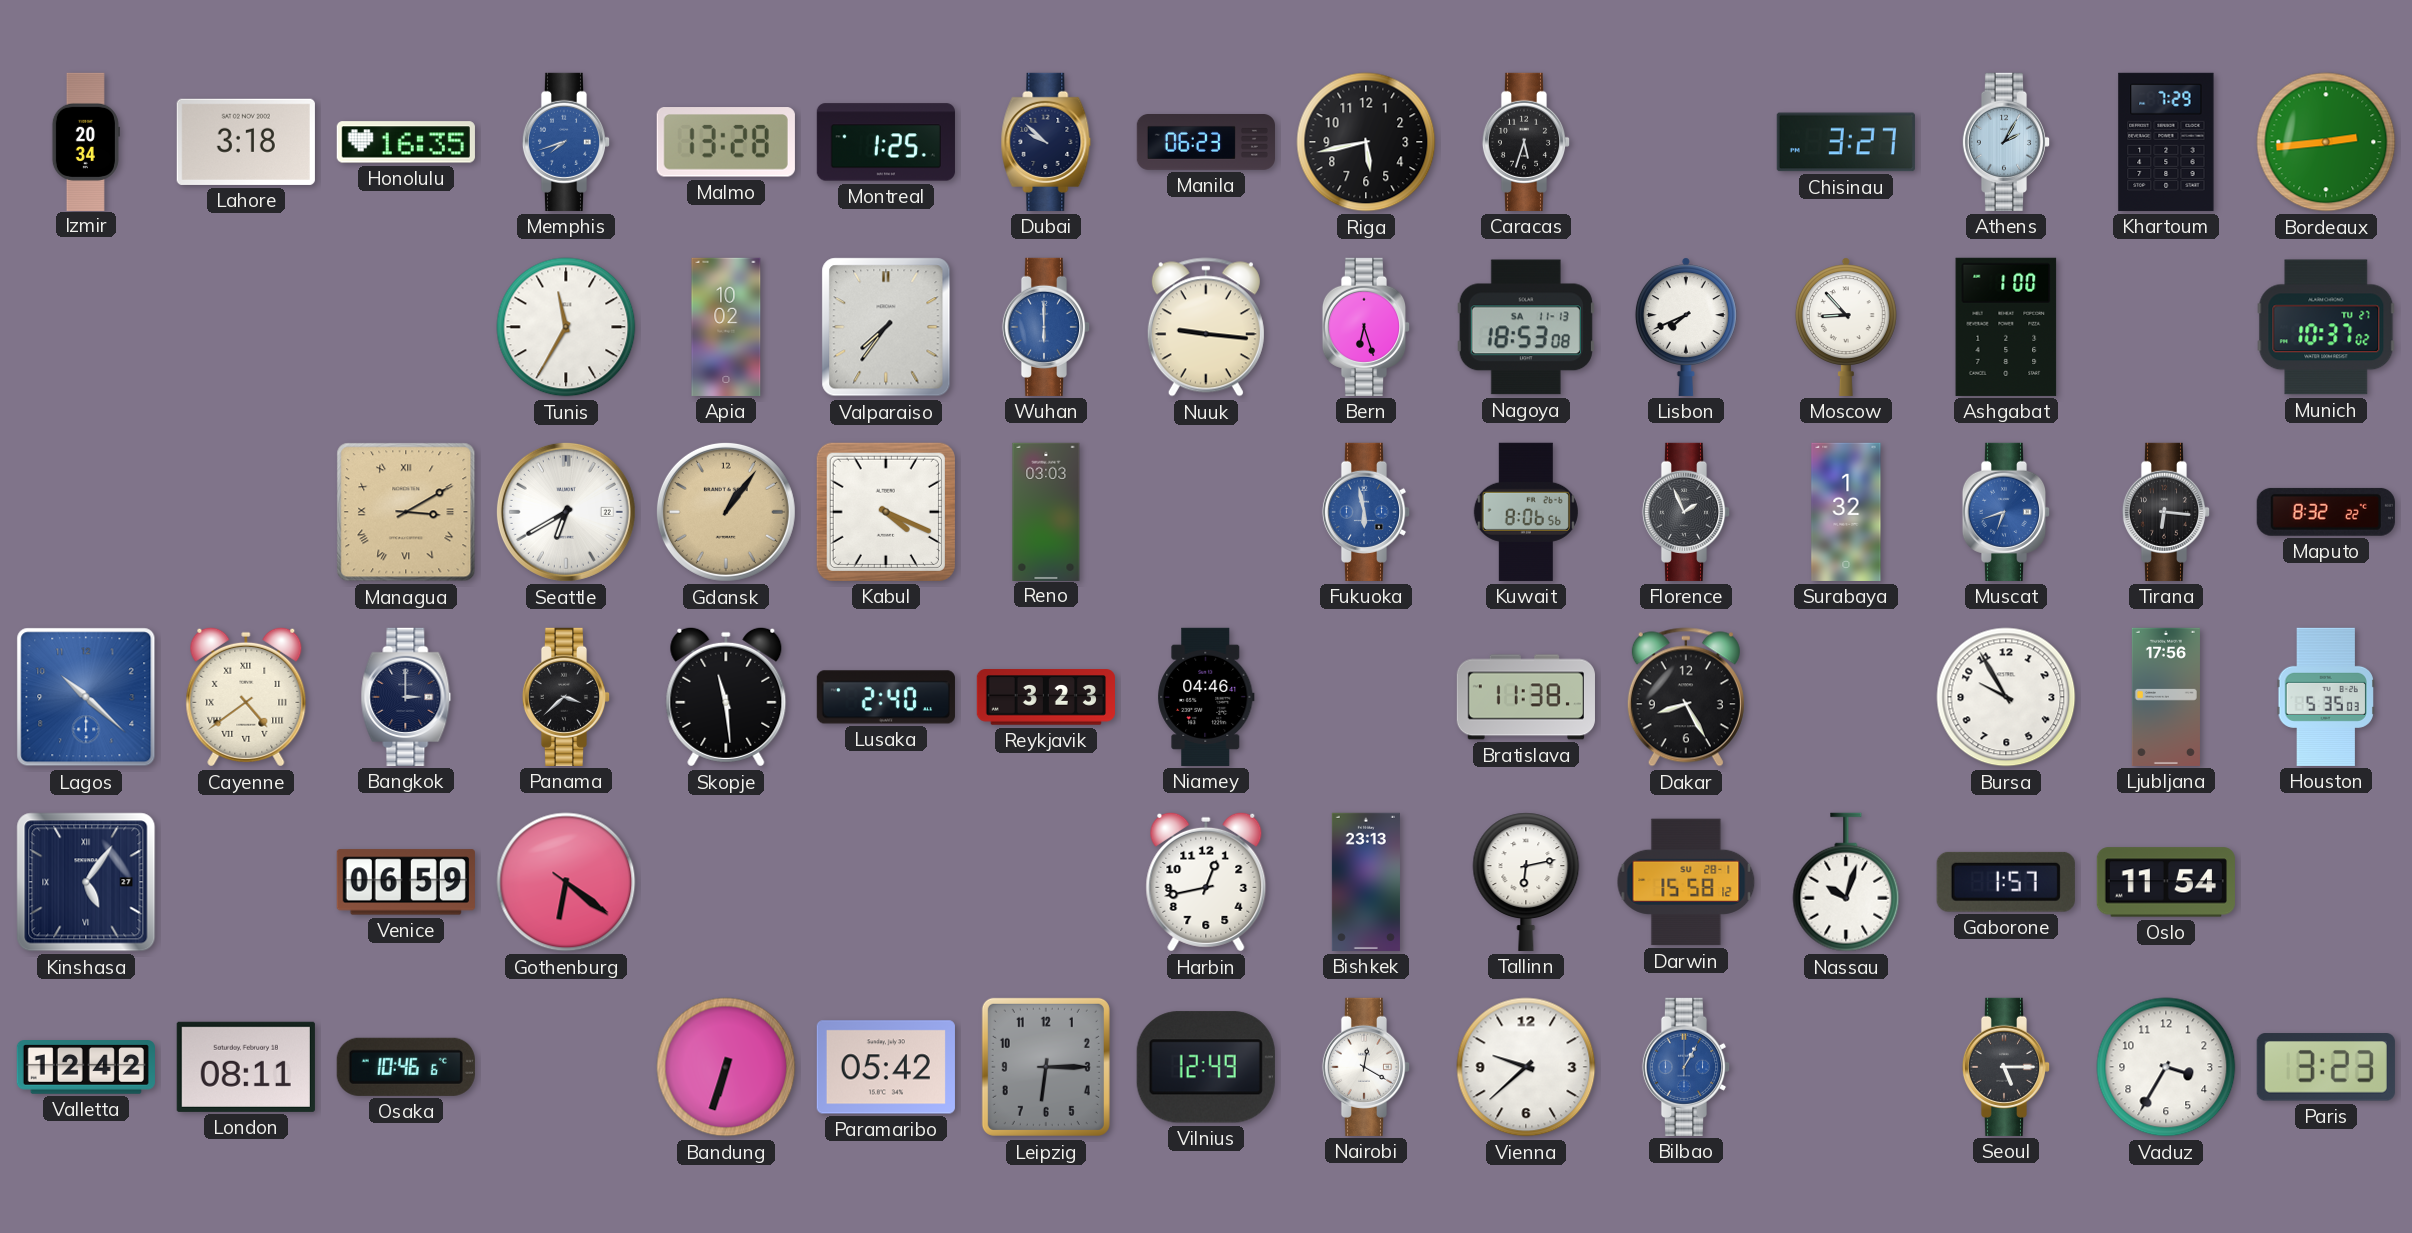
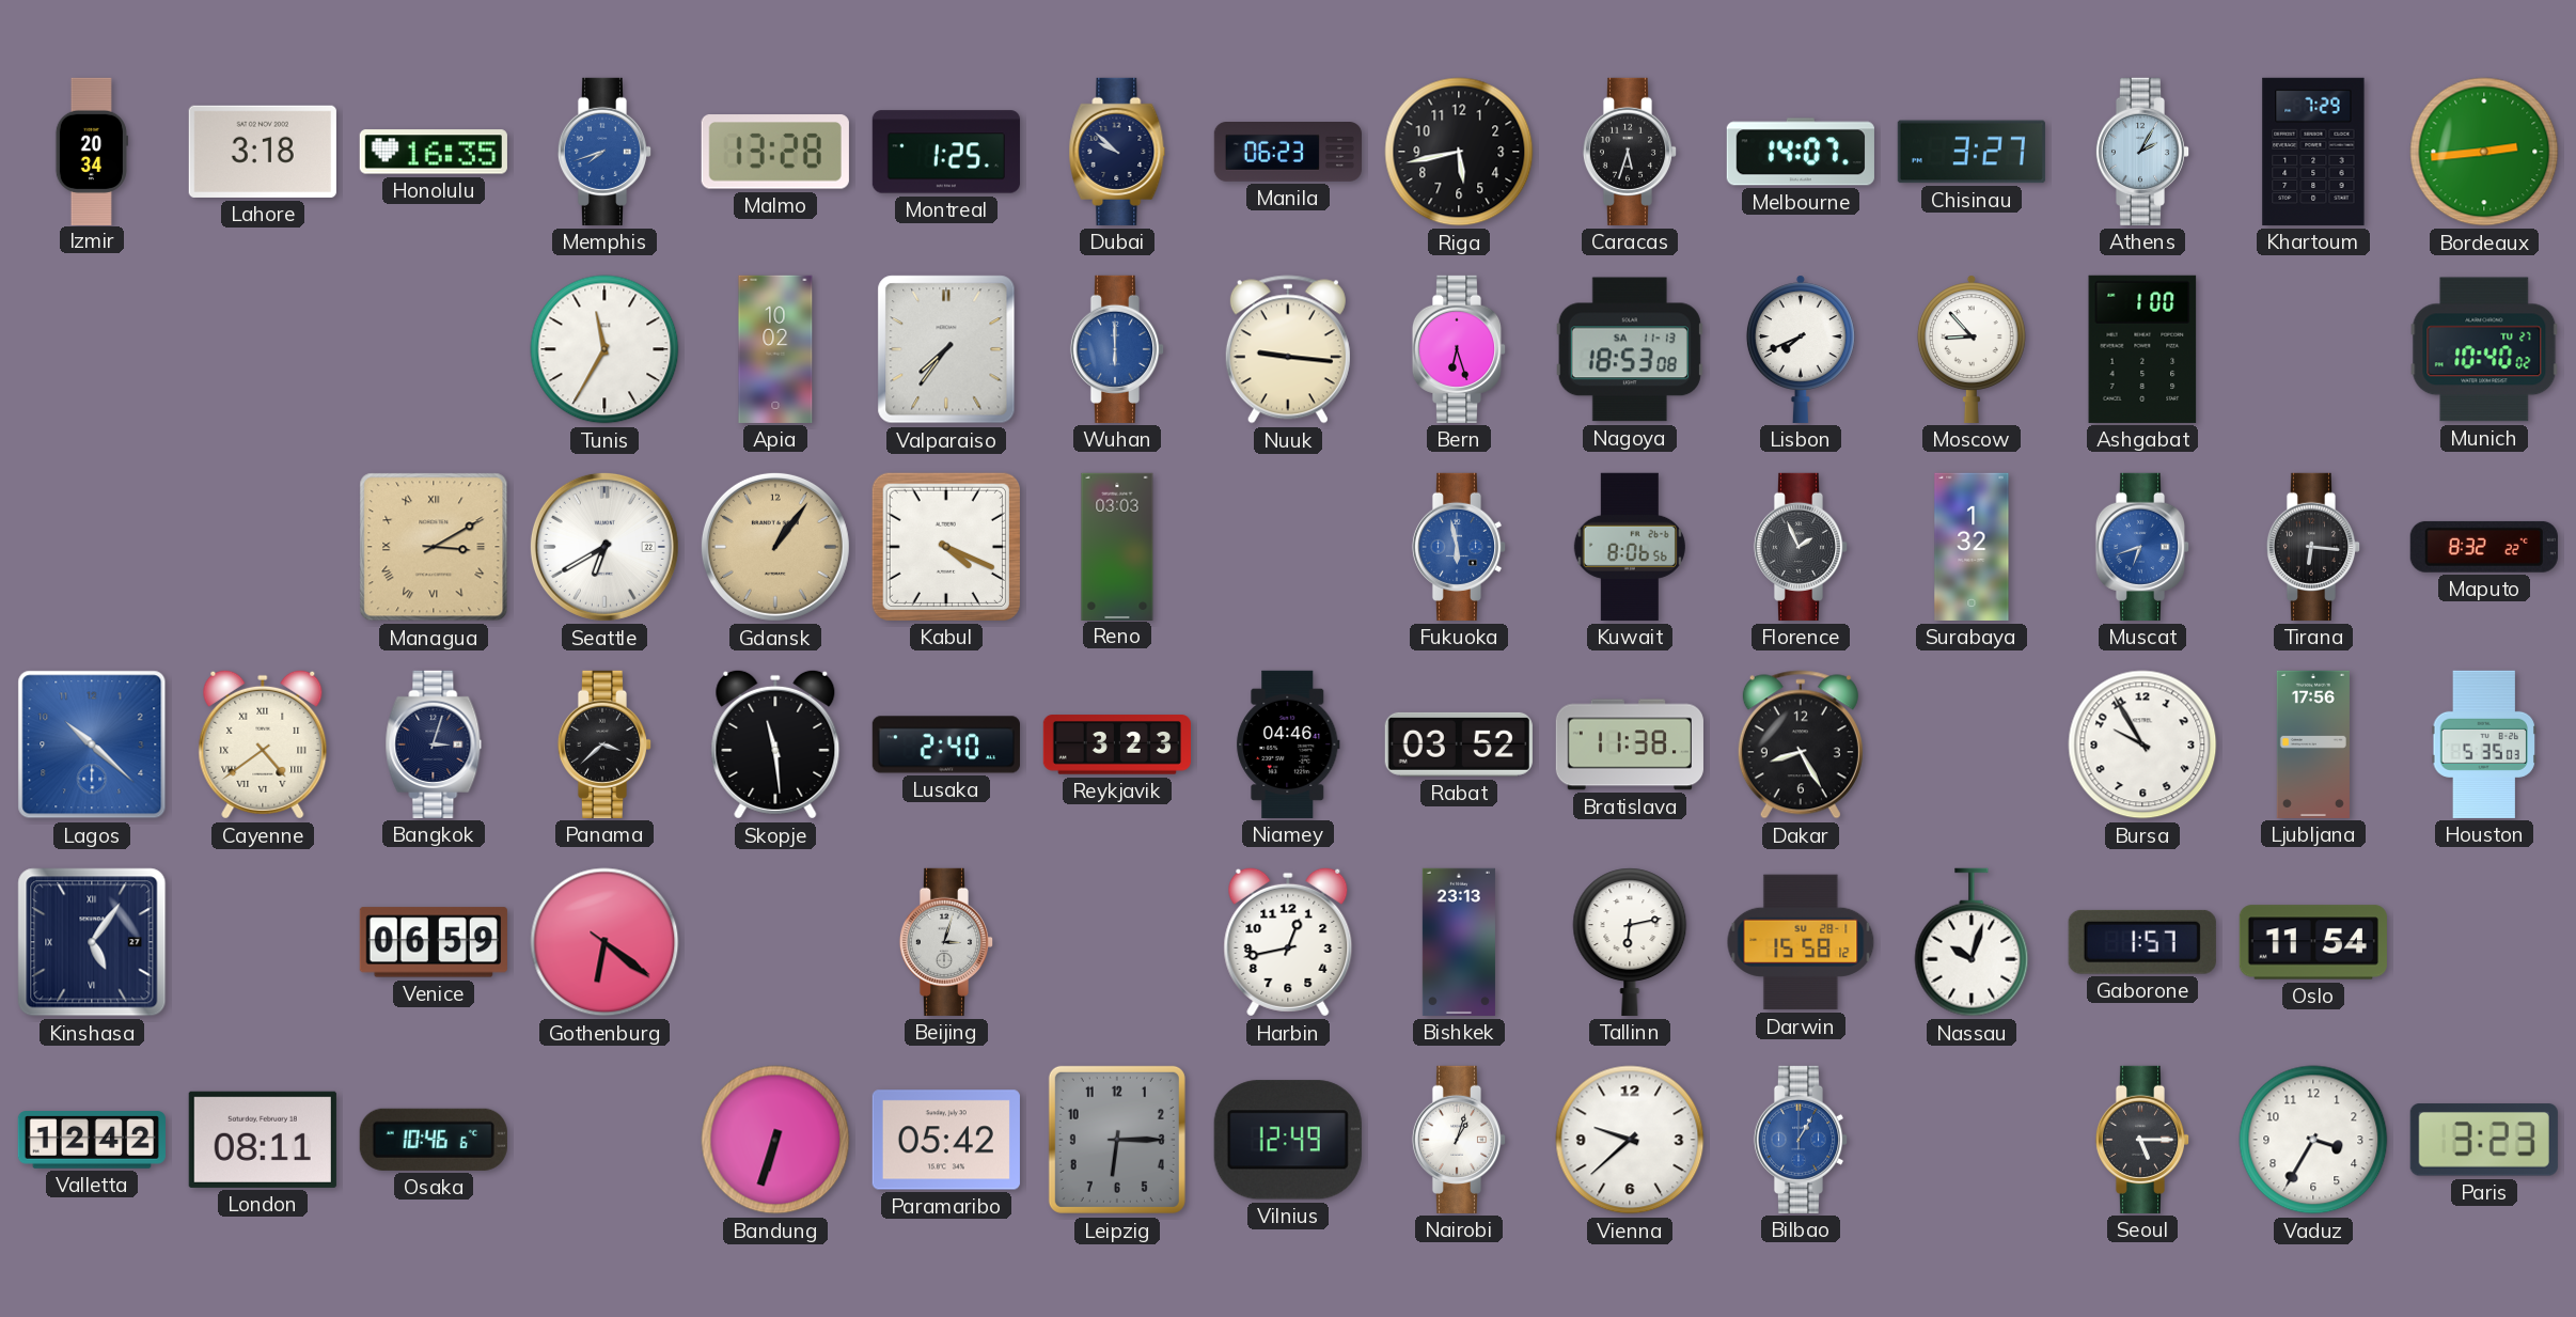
Melbourne: none -> 14:07 (1801, 152)
Munich: 10:37 -> 10:40 (2484, 349)
Bangkok: 3:00 -> 3:03 (434, 744)
Rabat: none -> 03:52 (1459, 744)
Beijing: none -> 3:03 (946, 942)
Nairobi: 12:20 -> 1:03 (1459, 1140)
